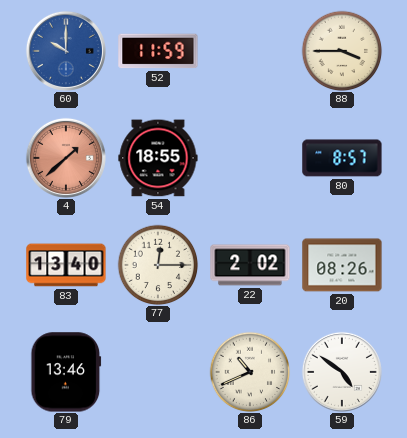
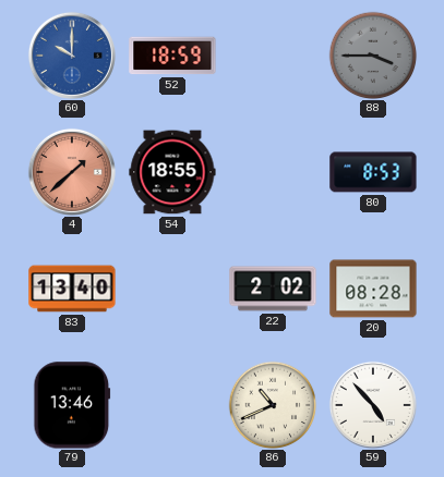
52: 11:59 -> 18:59 (172, 56)
88 dial: cream -> grey (373, 56)
80: 8:57 -> 8:53 (373, 172)
77: 12:15 -> none (158, 265)
20: 08:26 -> 08:28 (373, 289)
59: 4:51 -> 4:53 (373, 405)
